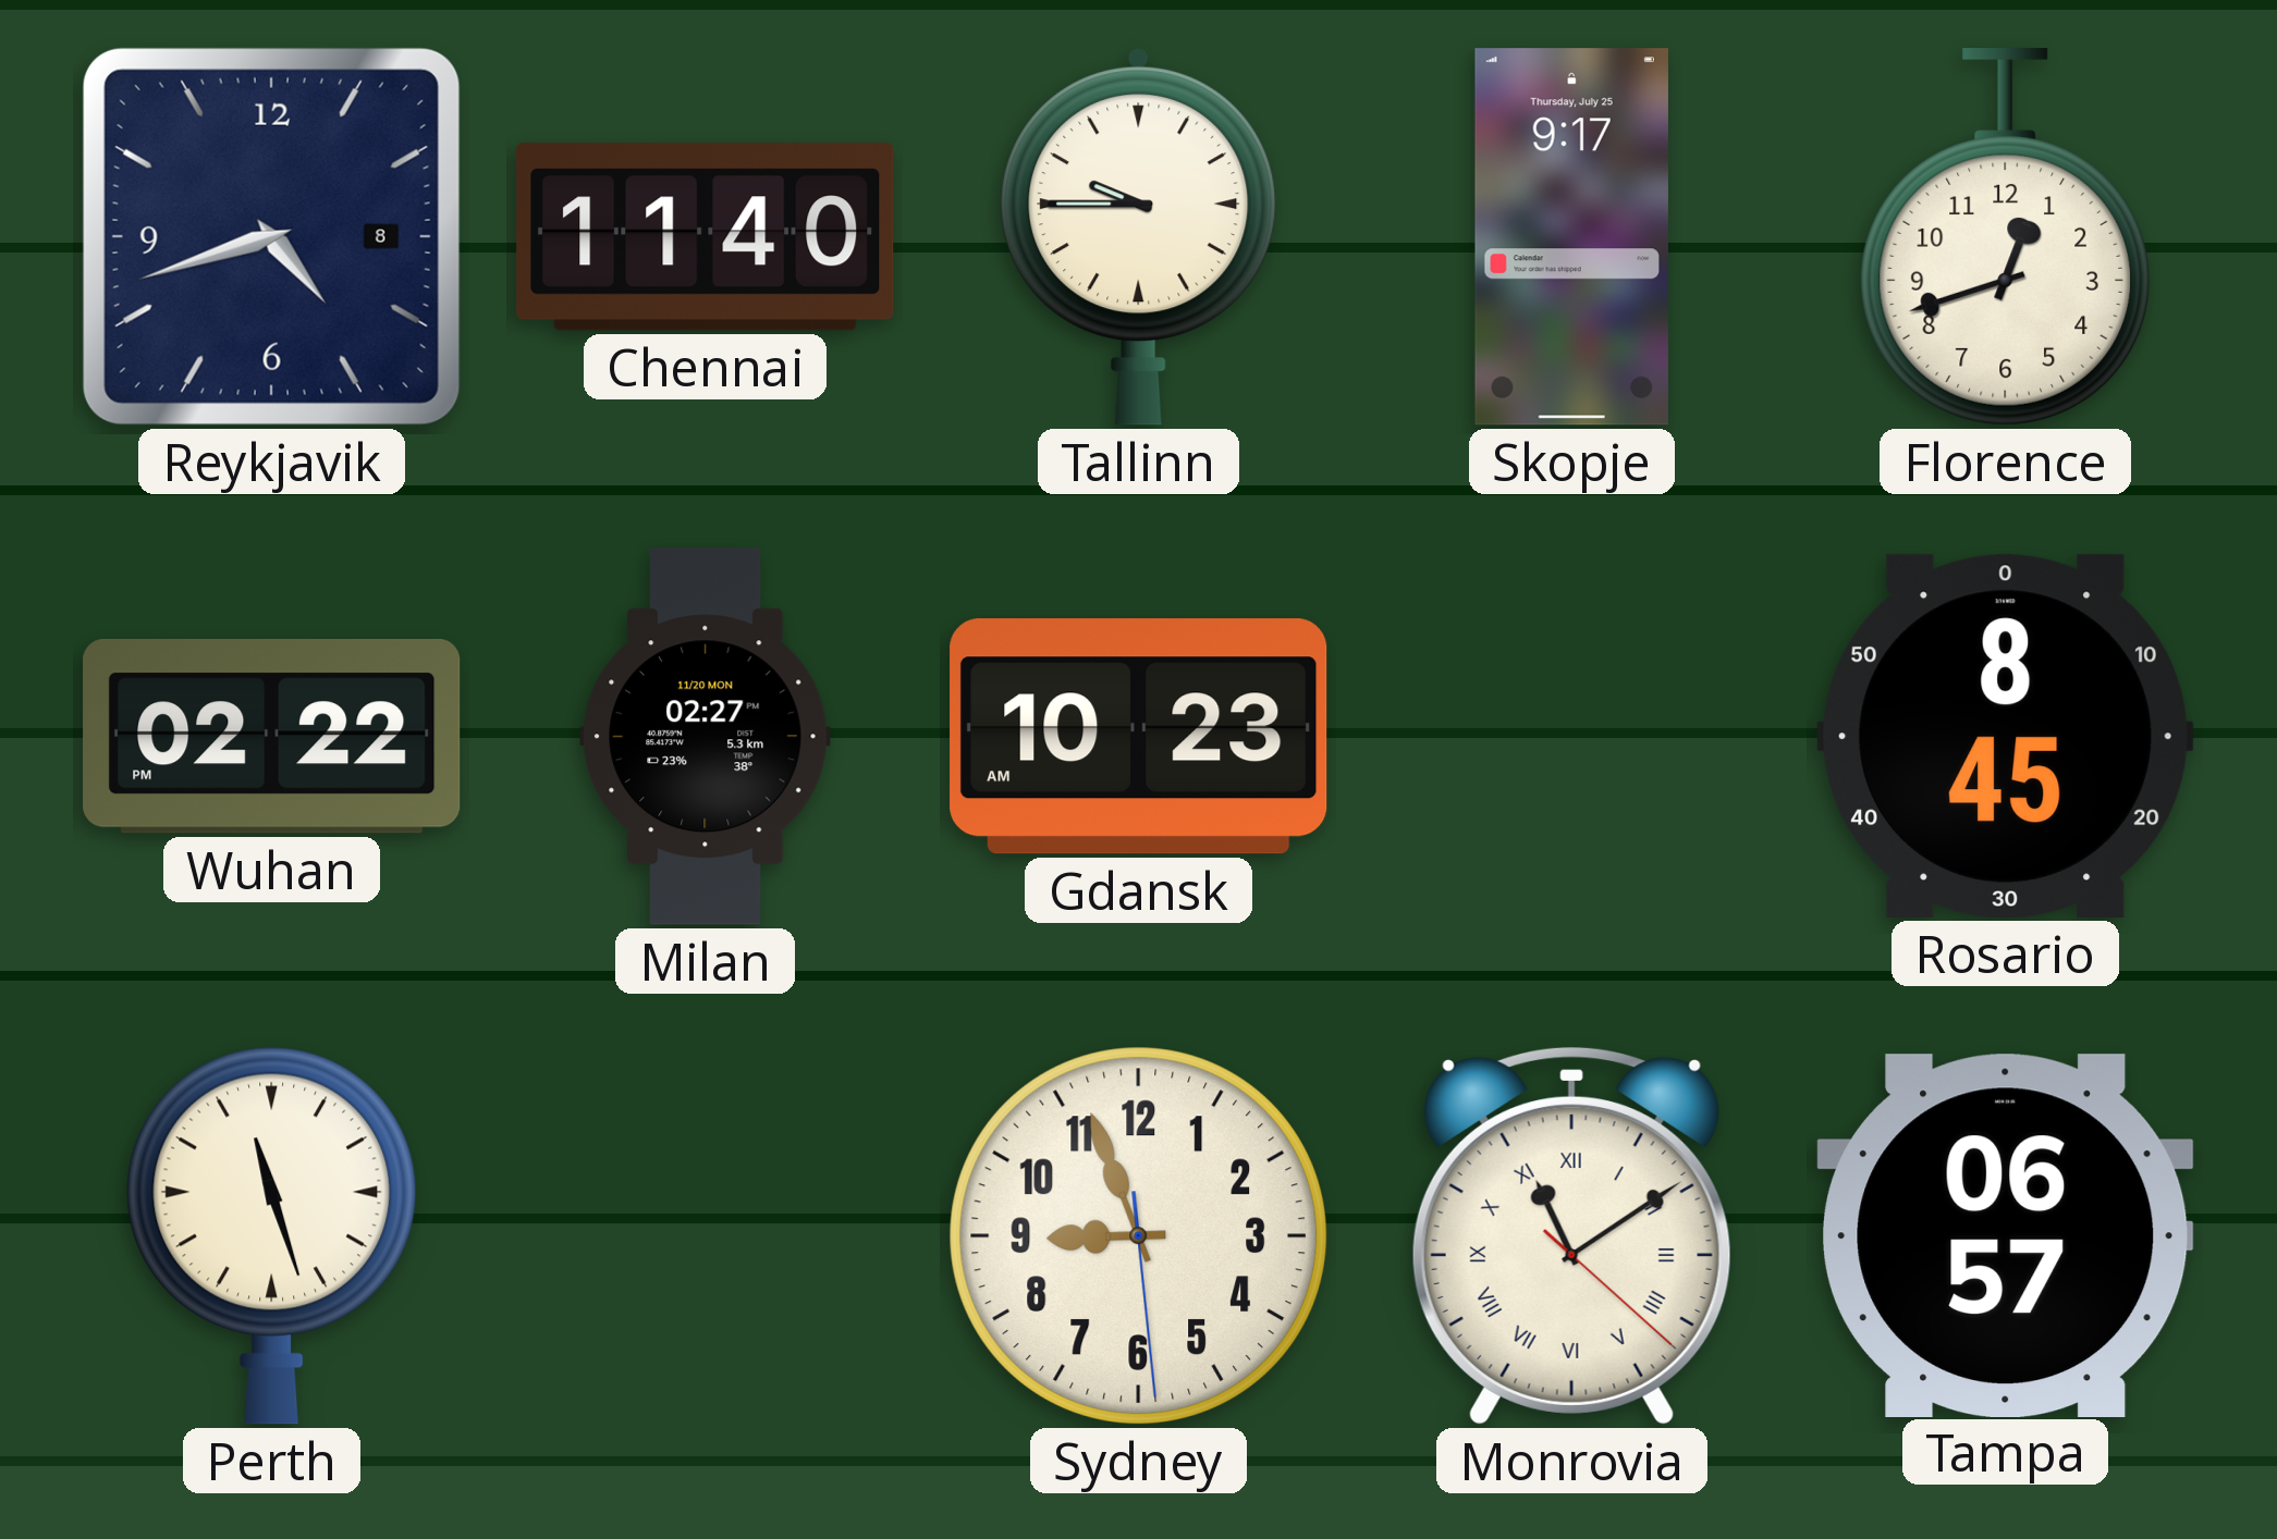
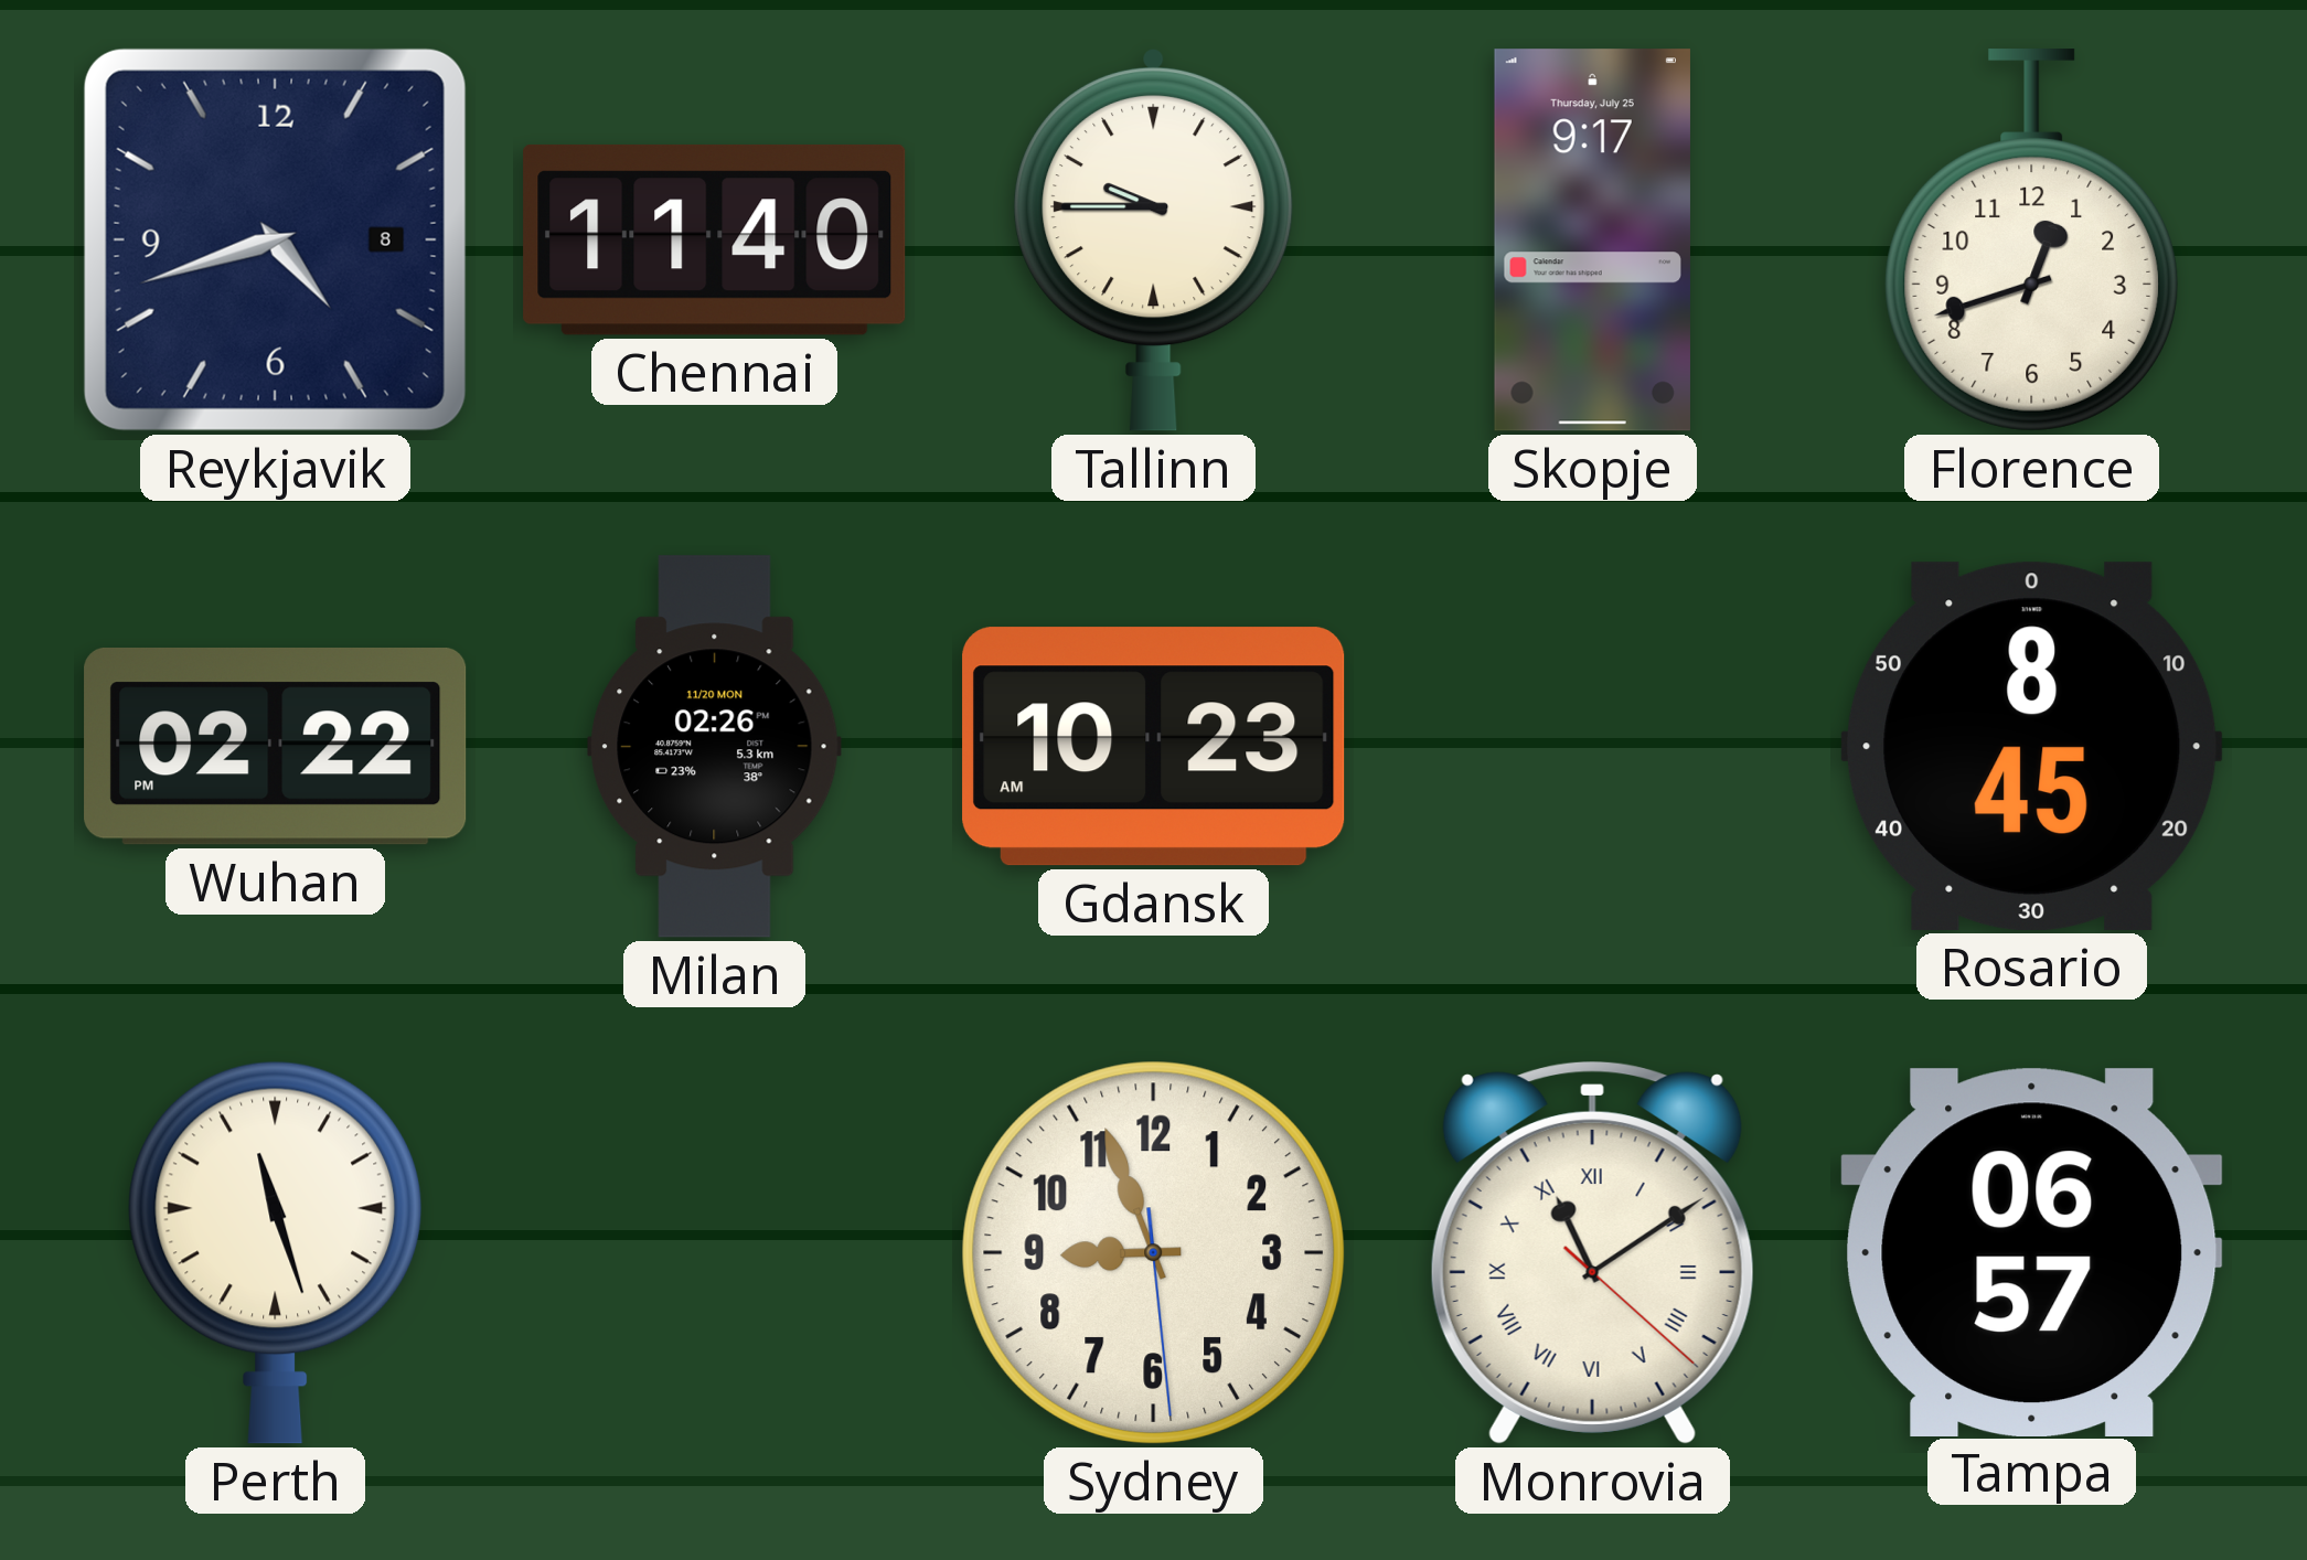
Milan: 02:27 -> 02:26 (715, 747)
